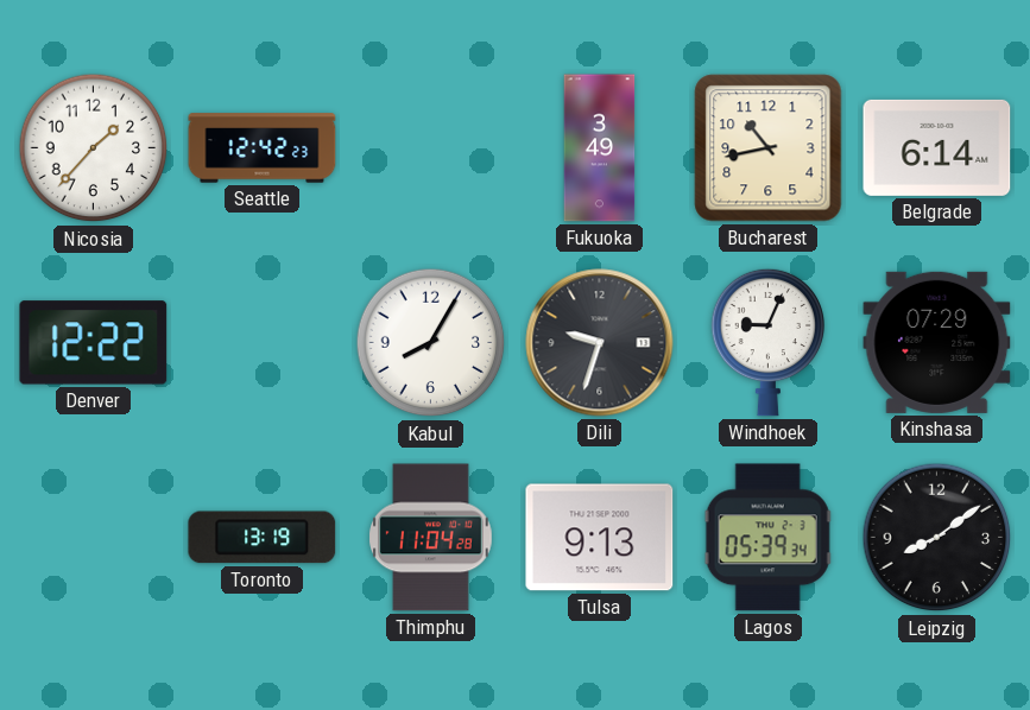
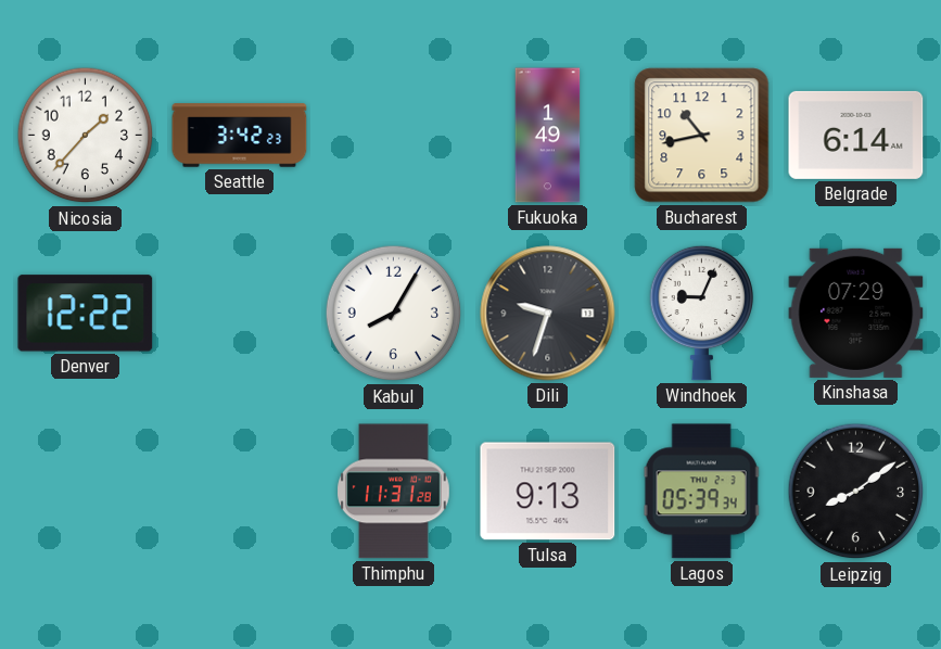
Seattle: 12:42 -> 3:42 (240, 136)
Fukuoka: 3:49 -> 1:49 (548, 136)
Toronto: 13:19 -> none (263, 538)
Thimphu: 11:04 -> 11:31 (394, 492)
